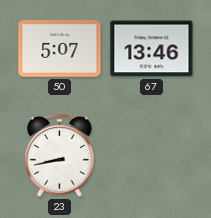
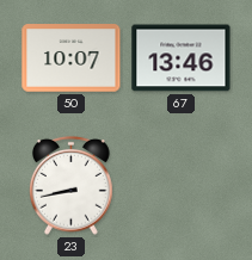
50: 5:07 -> 10:07 (72, 58)
